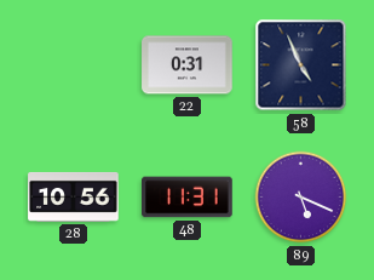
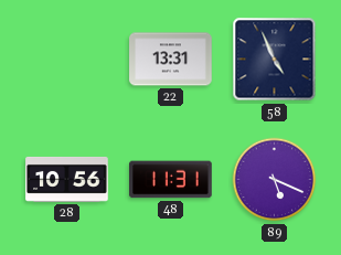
22: 0:31 -> 13:31 (171, 60)
